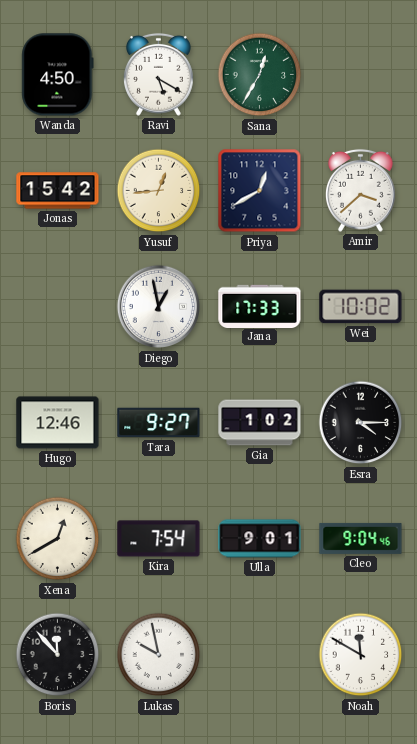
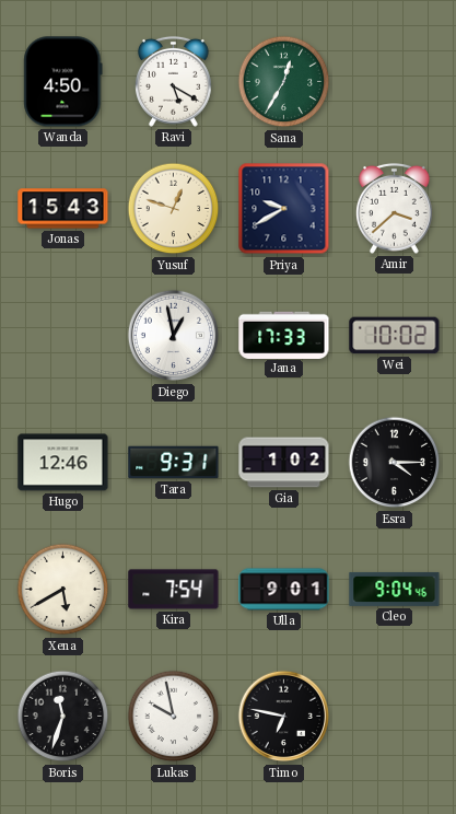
Jonas: 15:42 -> 15:43 (63, 209)
Yusuf: 12:44 -> 12:48 (174, 209)
Priya: 12:40 -> 9:40 (284, 209)
Tara: 9:27 -> 9:31 (174, 463)
Xena: 12:40 -> 5:40 (63, 590)
Boris: 11:53 -> 11:33 (63, 717)
Timo: none -> 6:47 (284, 717)
Noah: 11:50 -> none (361, 655)
